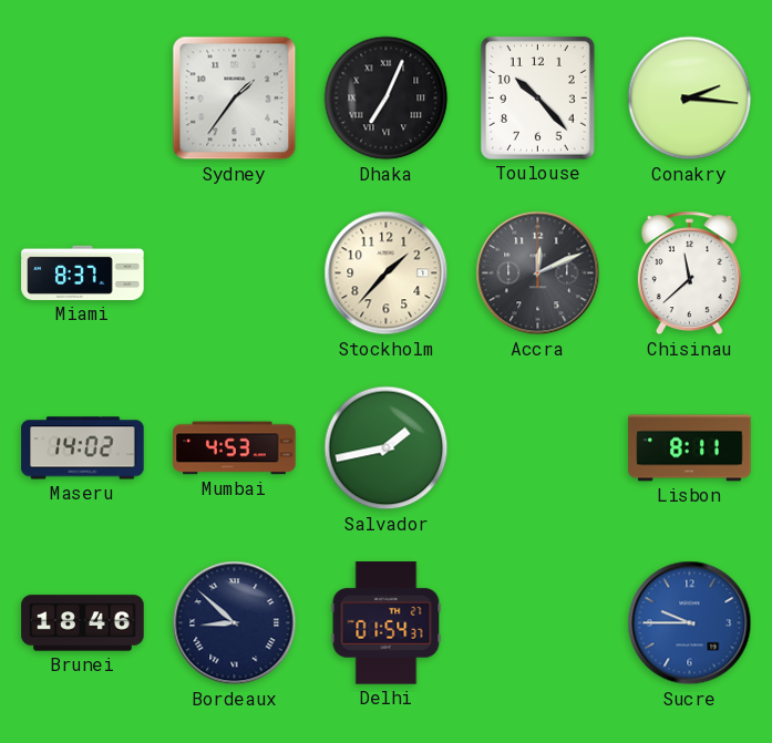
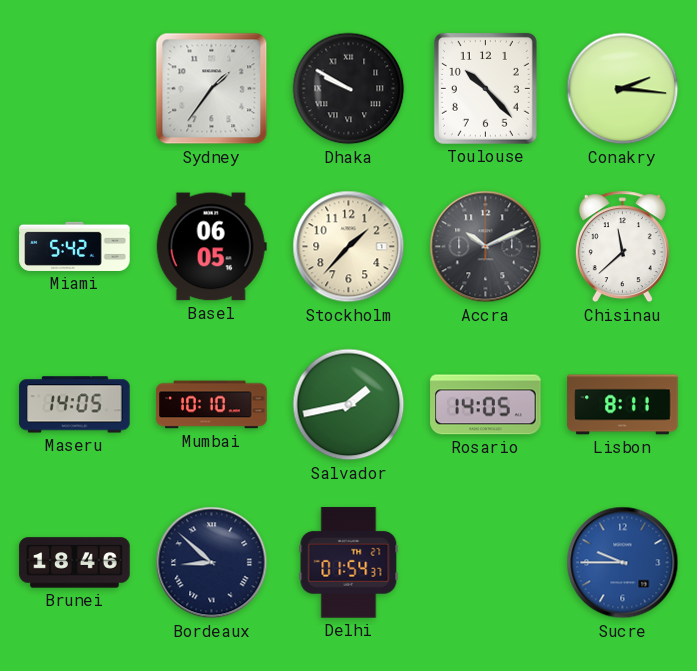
Dhaka: 7:04 -> 9:50 (349, 89)
Miami: 8:37 -> 5:42 (75, 246)
Basel: none -> 06:05 (211, 247)
Accra: 12:11 -> 10:11 (486, 247)
Maseru: 14:02 -> 14:05 (75, 405)
Mumbai: 4:53 -> 10:10 (212, 405)
Rosario: none -> 14:05 (486, 405)
